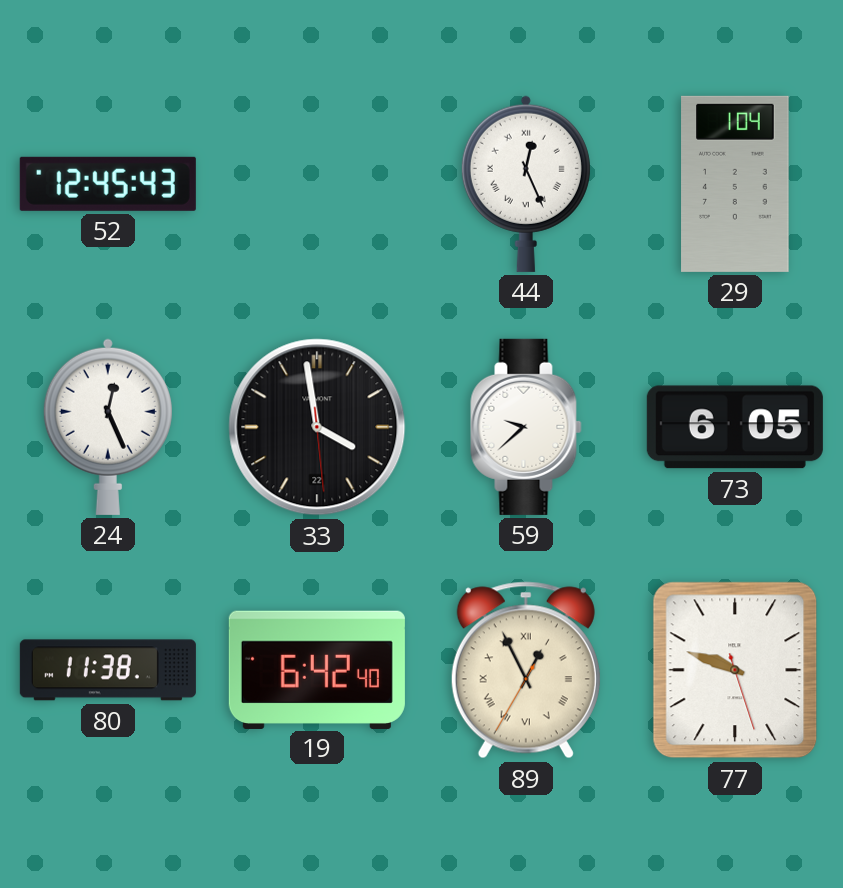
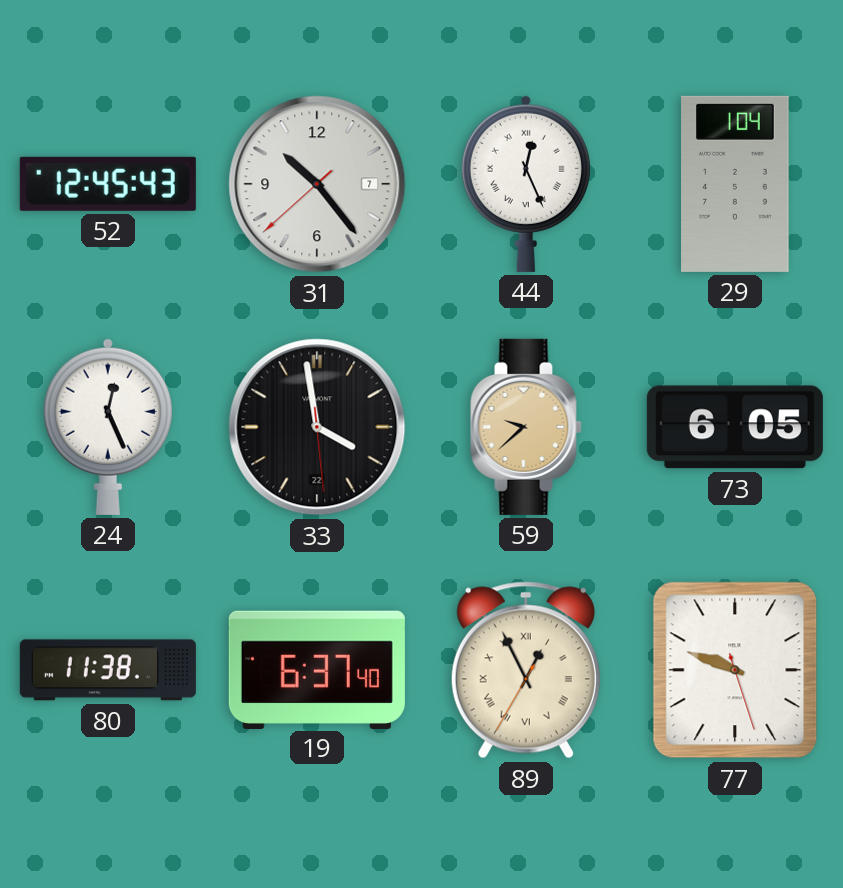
31: none -> 10:23 (317, 184)
59 dial: white -> champagne (526, 427)
19: 6:42 -> 6:37 (317, 669)
